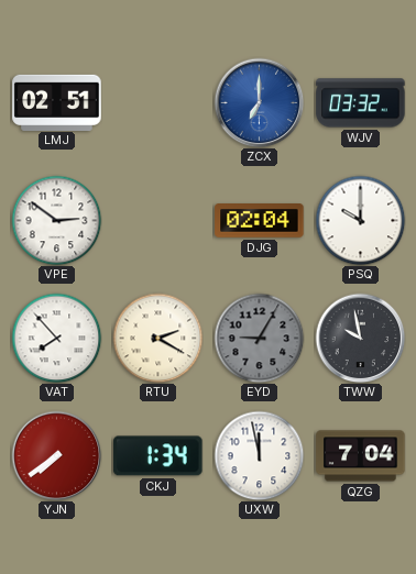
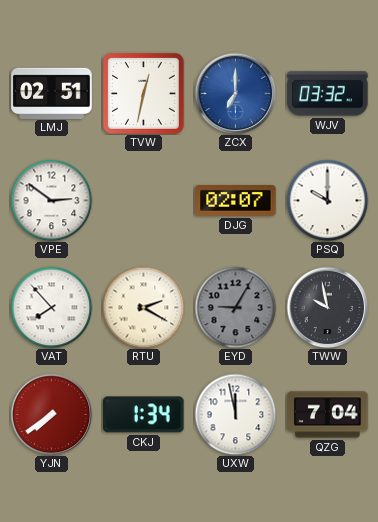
TVW: none -> 12:32 (143, 93)
DJG: 02:04 -> 02:07 (236, 201)
